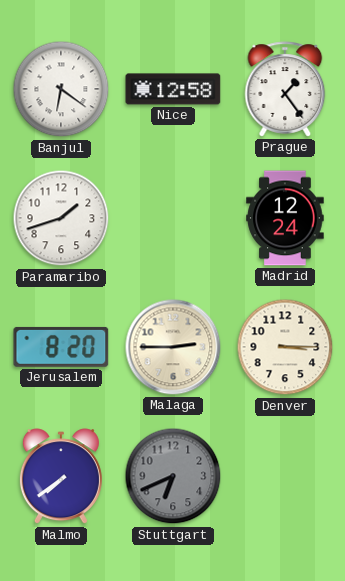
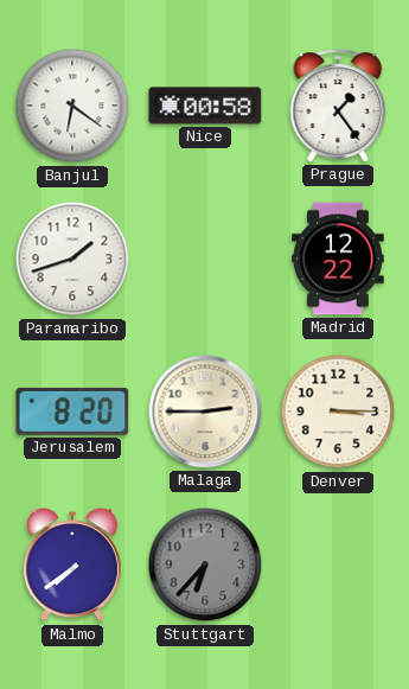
Nice: 12:58 -> 00:58 (205, 106)
Madrid: 12:24 -> 12:22 (338, 259)
Stuttgart: 6:41 -> 6:37 (205, 564)
